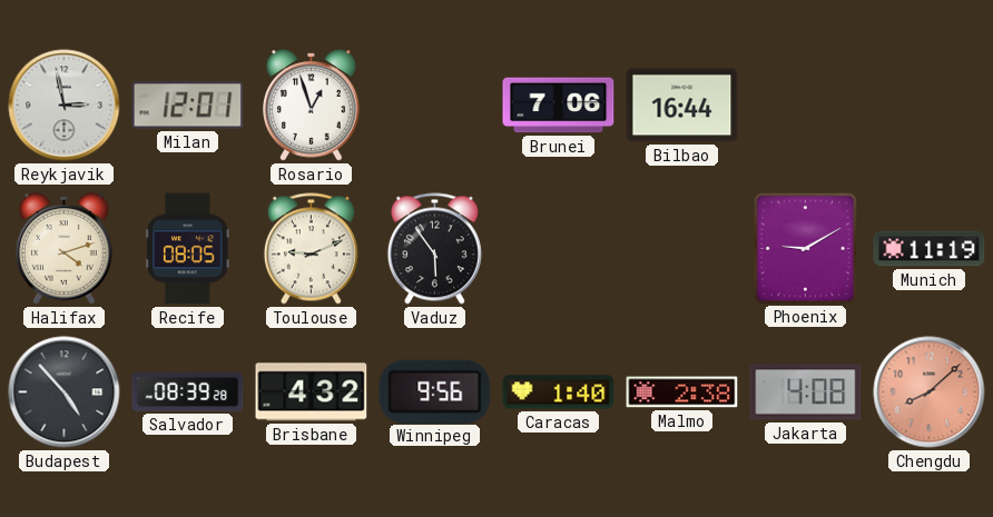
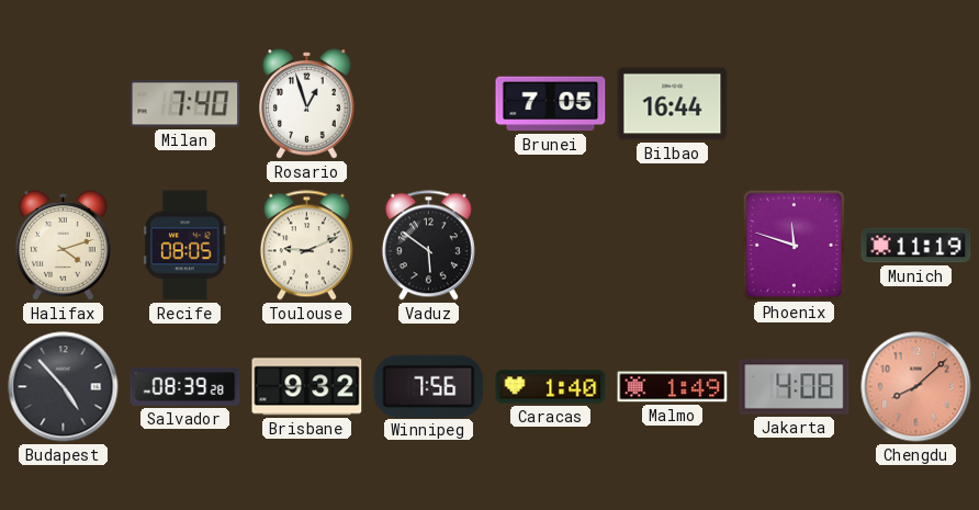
Reykjavik: 2:58 -> none (65, 106)
Milan: 12:01 -> 7:40 (185, 104)
Brunei: 7:06 -> 7:05 (551, 104)
Vaduz: 5:54 -> 5:51 (428, 246)
Phoenix: 9:10 -> 11:48 (794, 245)
Brisbane: 4:32 -> 9:32 (307, 387)
Winnipeg: 9:56 -> 7:56 (429, 386)
Malmo: 2:38 -> 1:49 (673, 387)
